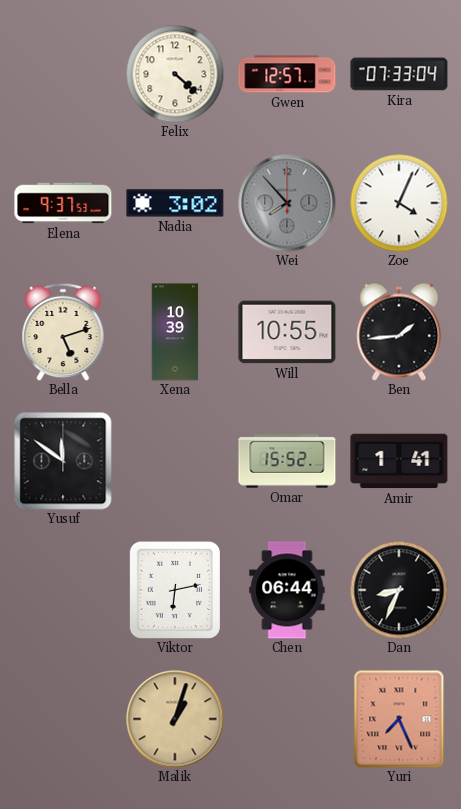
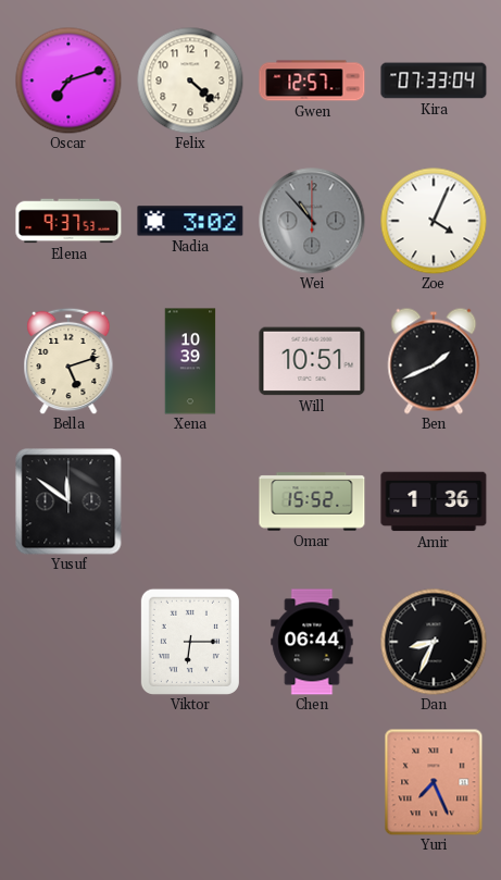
Oscar: none -> 7:12 (68, 80)
Wei: 7:53 -> 10:53 (312, 221)
Will: 10:55 -> 10:51 (312, 361)
Ben: 1:44 -> 1:41 (434, 361)
Amir: 1:41 -> 1:36 (434, 501)
Viktor: 6:13 -> 6:15 (190, 642)
Malik: 1:03 -> none (175, 719)
